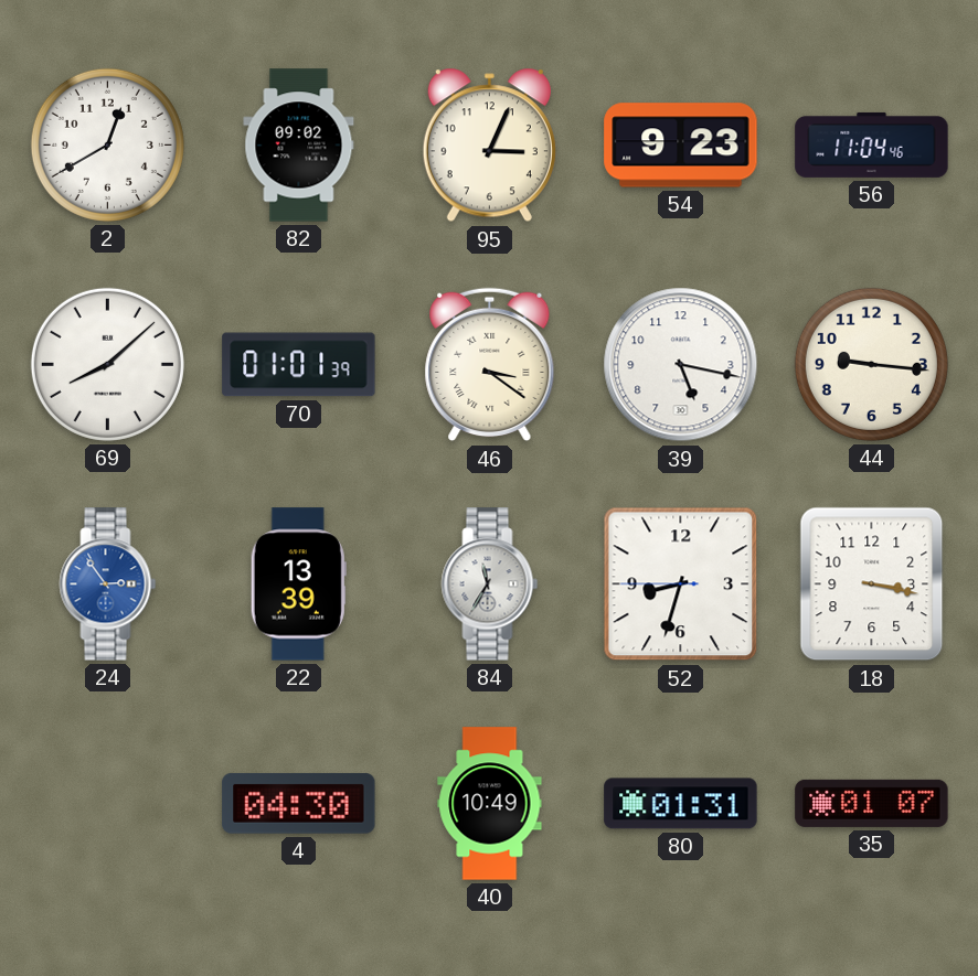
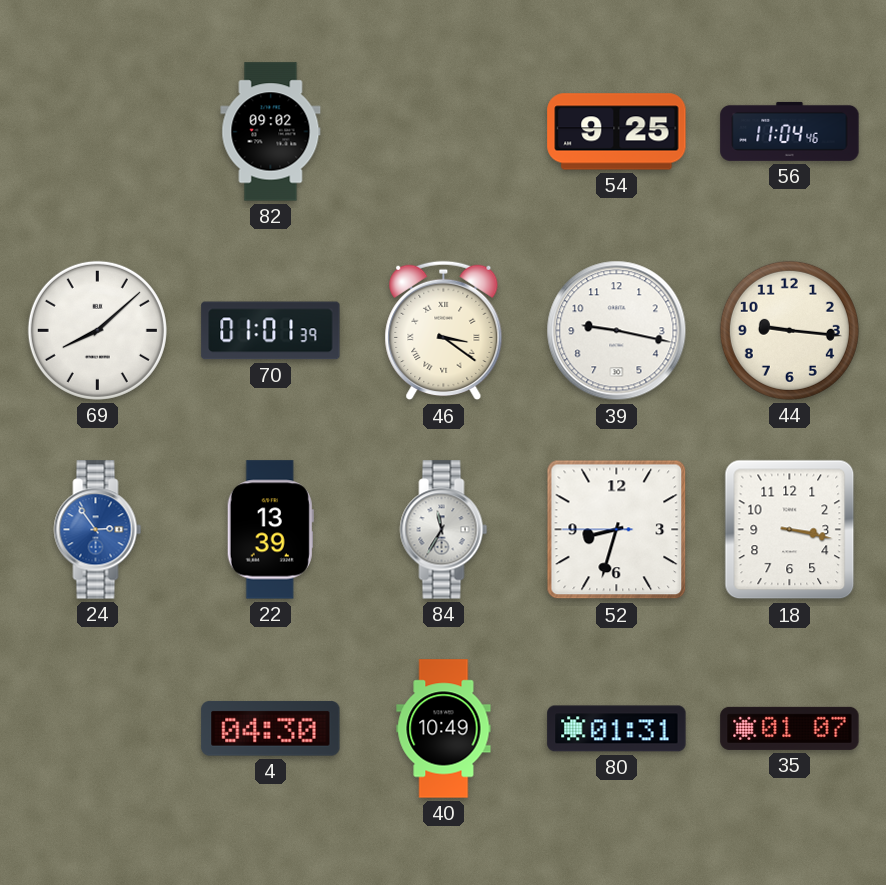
2: 12:40 -> none (107, 144)
95: 3:04 -> none (489, 146)
54: 9:23 -> 9:25 (617, 132)
39: 5:17 -> 9:17 (617, 331)
